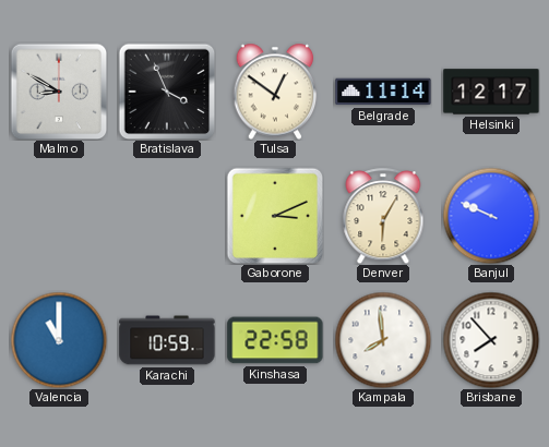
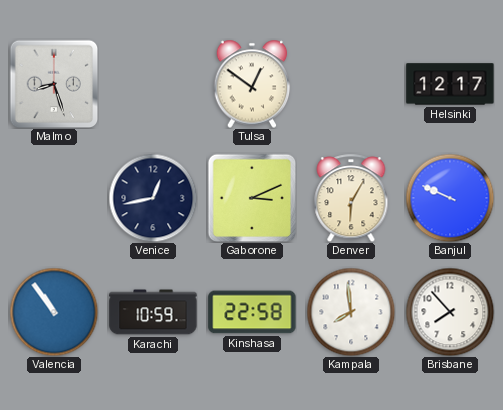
Malmo: 8:50 -> 8:27 (54, 84)
Bratislava: 3:56 -> none (167, 92)
Belgrade: 11:14 -> none (383, 92)
Venice: none -> 12:43 (153, 198)
Valencia: 11:00 -> 10:54 (54, 312)
